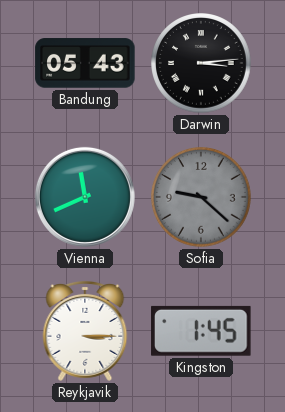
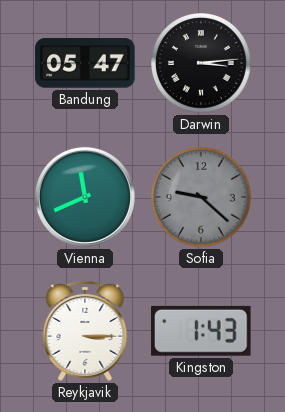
Bandung: 05:43 -> 05:47 (85, 63)
Kingston: 1:45 -> 1:43 (201, 331)
